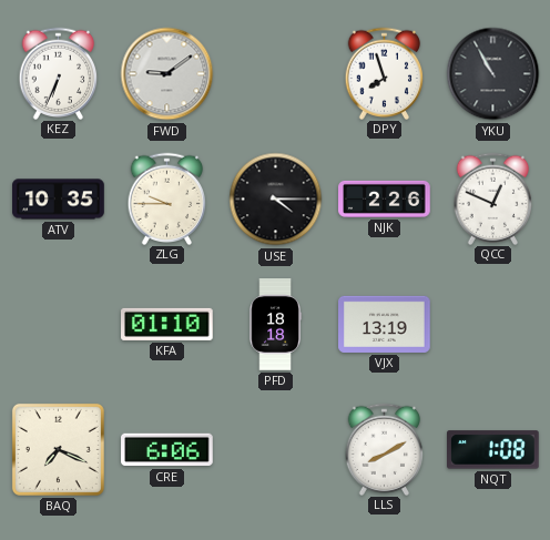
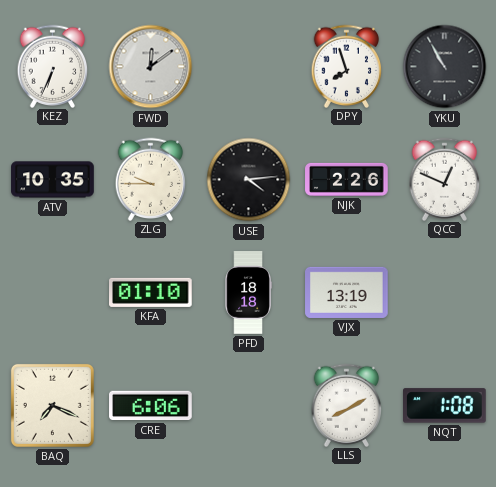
FWD: 9:09 -> 12:09 (151, 67)
USE: 4:15 -> 4:14 (249, 180)
